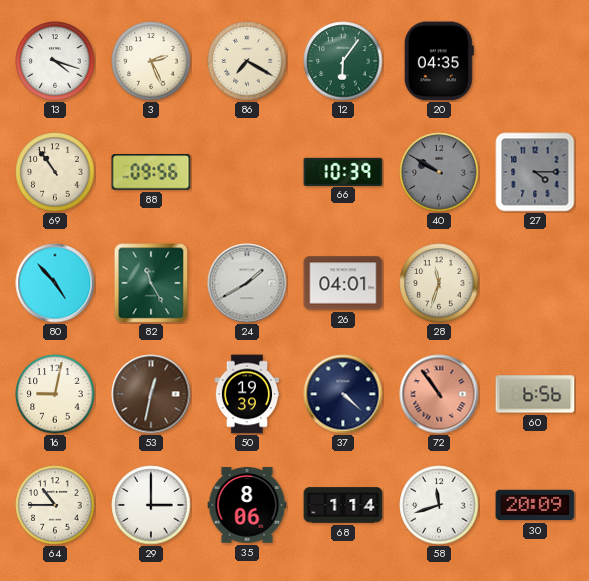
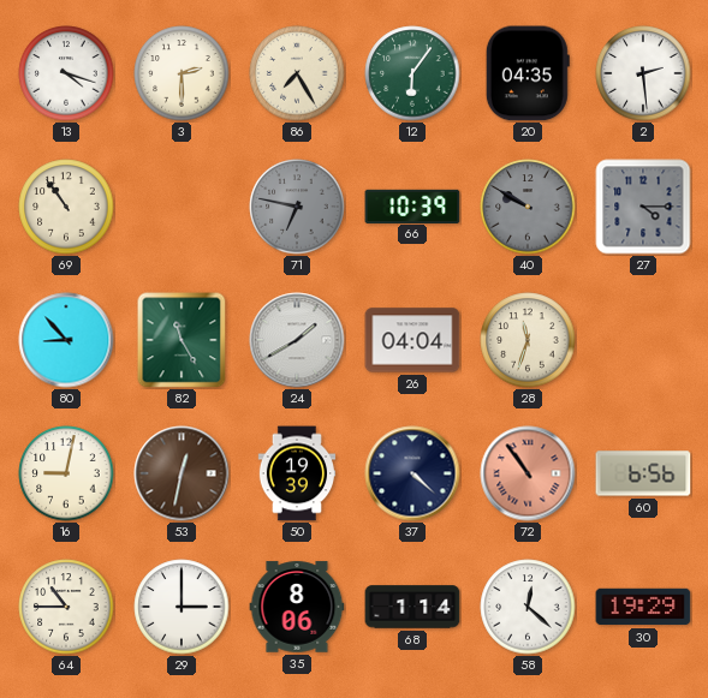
3: 2:26 -> 2:30 (182, 73)
86: 7:20 -> 7:25 (297, 73)
2: none -> 2:29 (643, 73)
88: 09:56 -> none (151, 172)
71: none -> 6:47 (297, 207)
80: 4:53 -> 8:53 (66, 340)
26: 04:01 -> 04:04 (412, 340)
58: 11:42 -> 12:22 (528, 607)
30: 20:09 -> 19:29 (643, 607)
